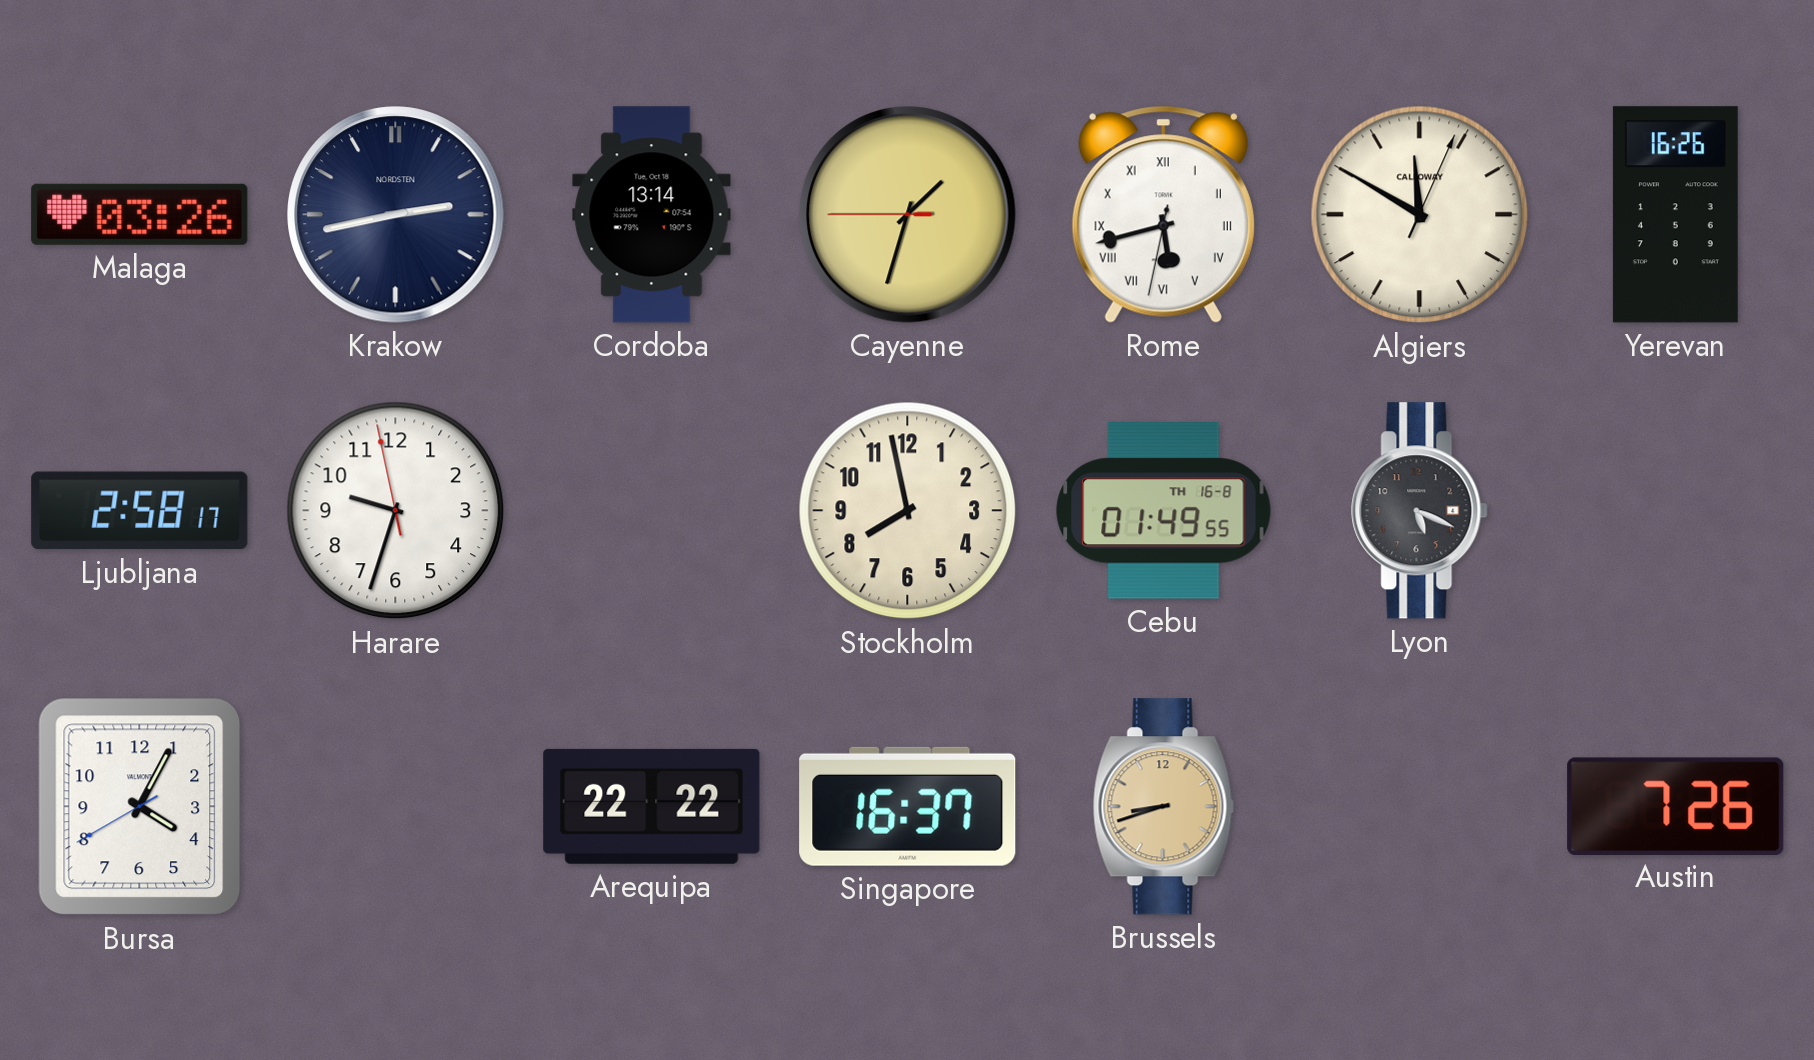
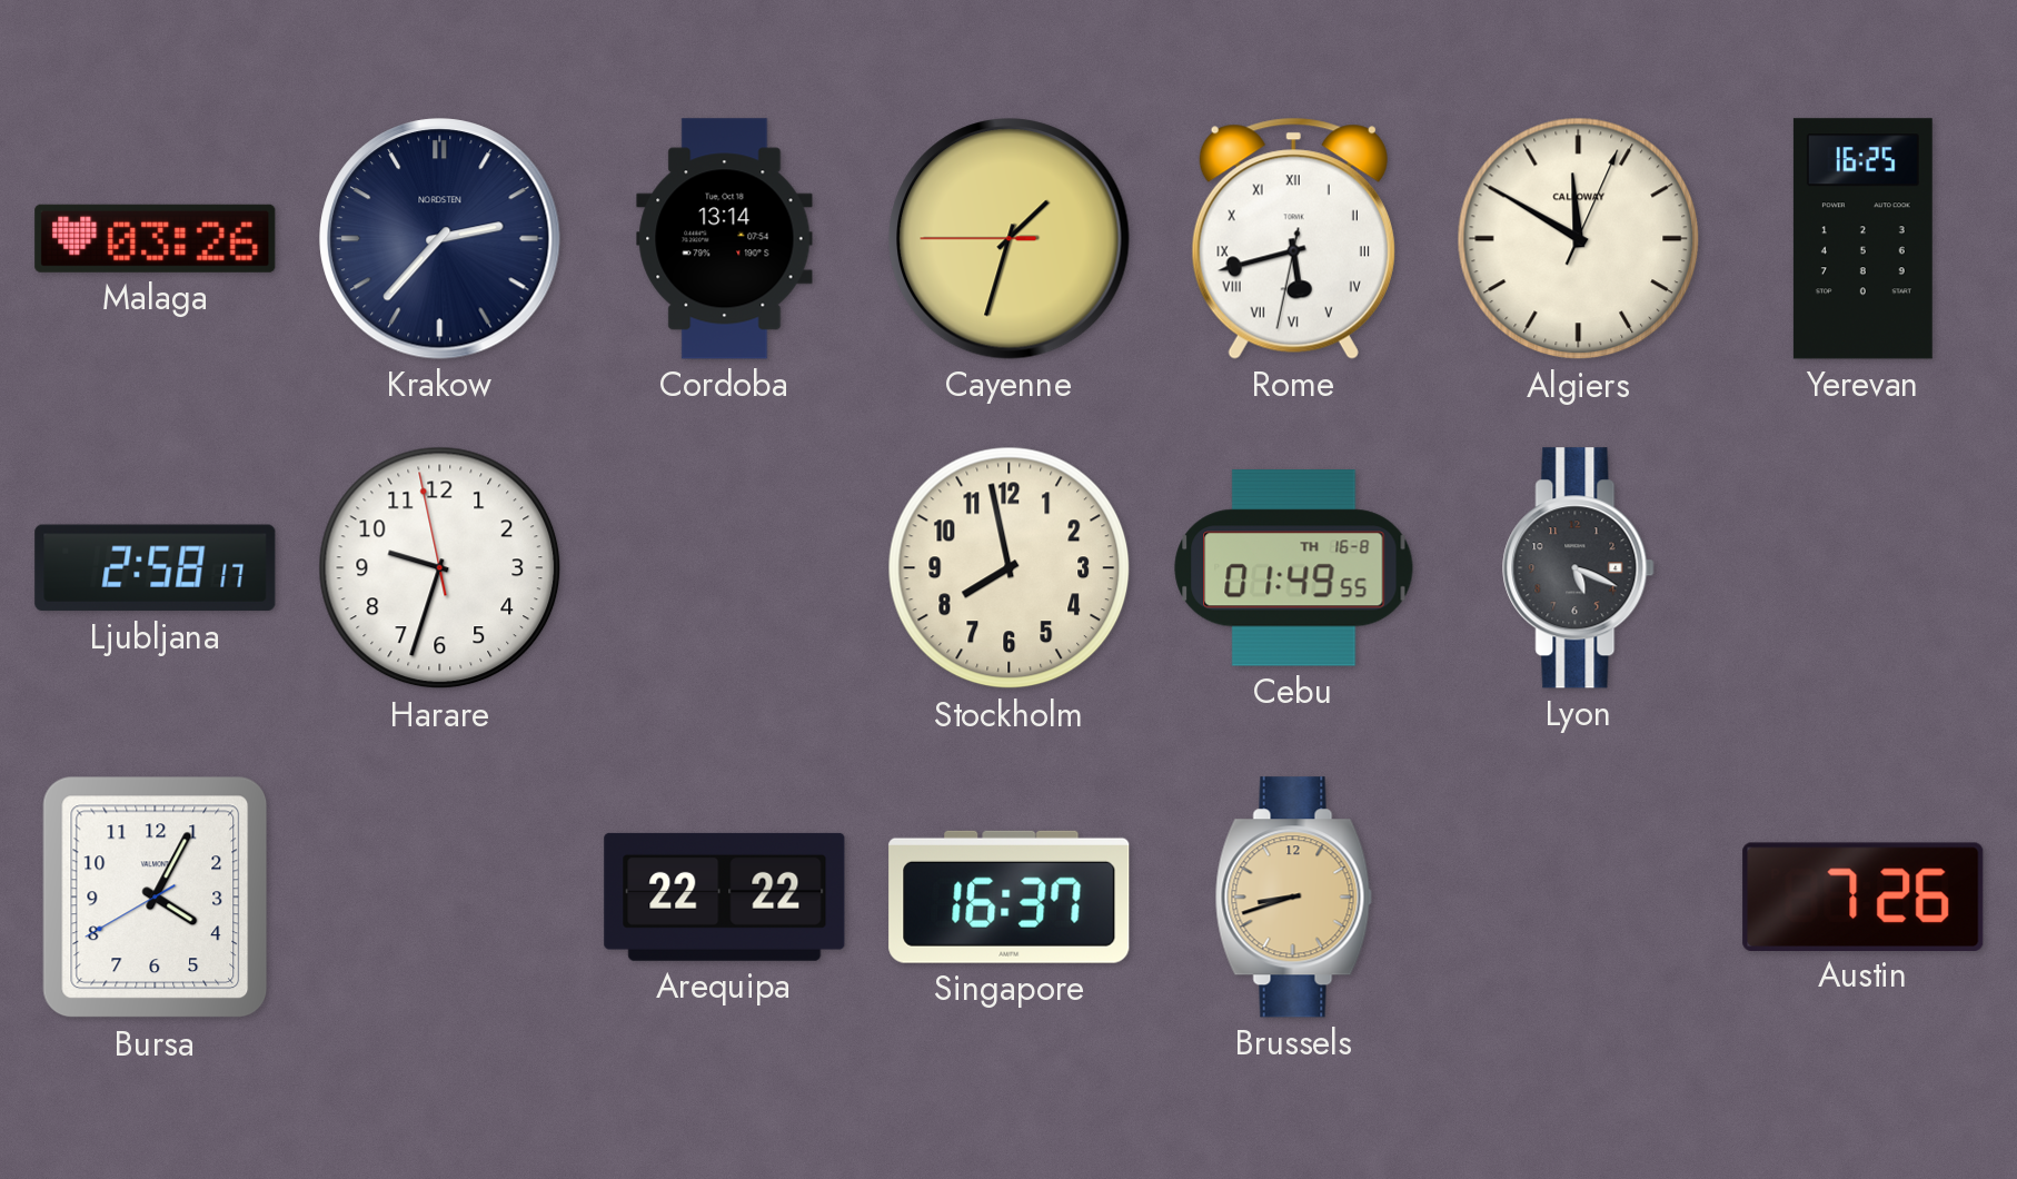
Krakow: 2:43 -> 2:37 (440, 239)
Yerevan: 16:26 -> 16:25 (1862, 239)
